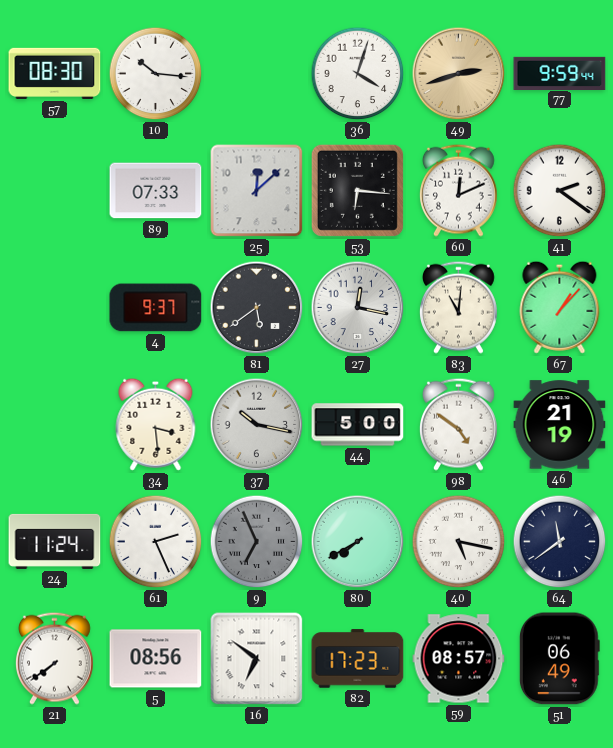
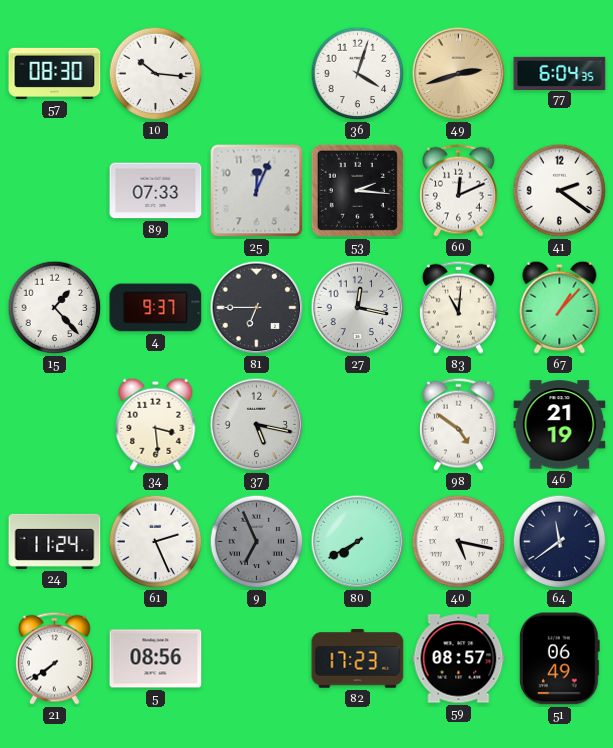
77: 9:59 -> 6:04 (560, 73)
25: 12:08 -> 12:04 (257, 191)
53: 6:16 -> 2:16 (357, 190)
15: none -> 1:23 (55, 308)
81: 5:39 -> 6:45 (257, 308)
37: 10:17 -> 5:17 (257, 425)
44: 5:00 -> none (358, 425)
16: 6:51 -> none (257, 659)
